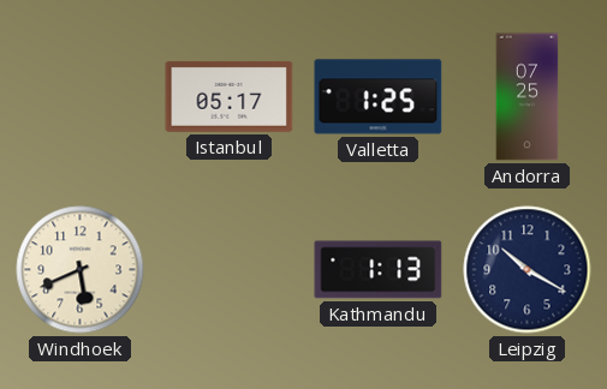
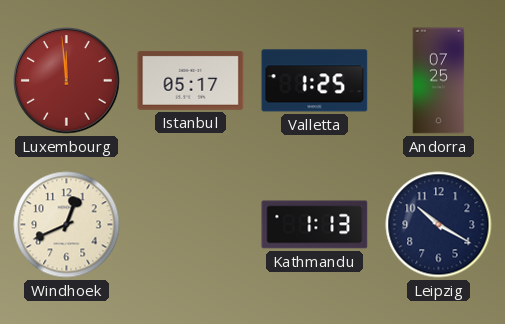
Luxembourg: none -> 11:59 (67, 81)
Windhoek: 5:41 -> 12:41 (67, 225)
